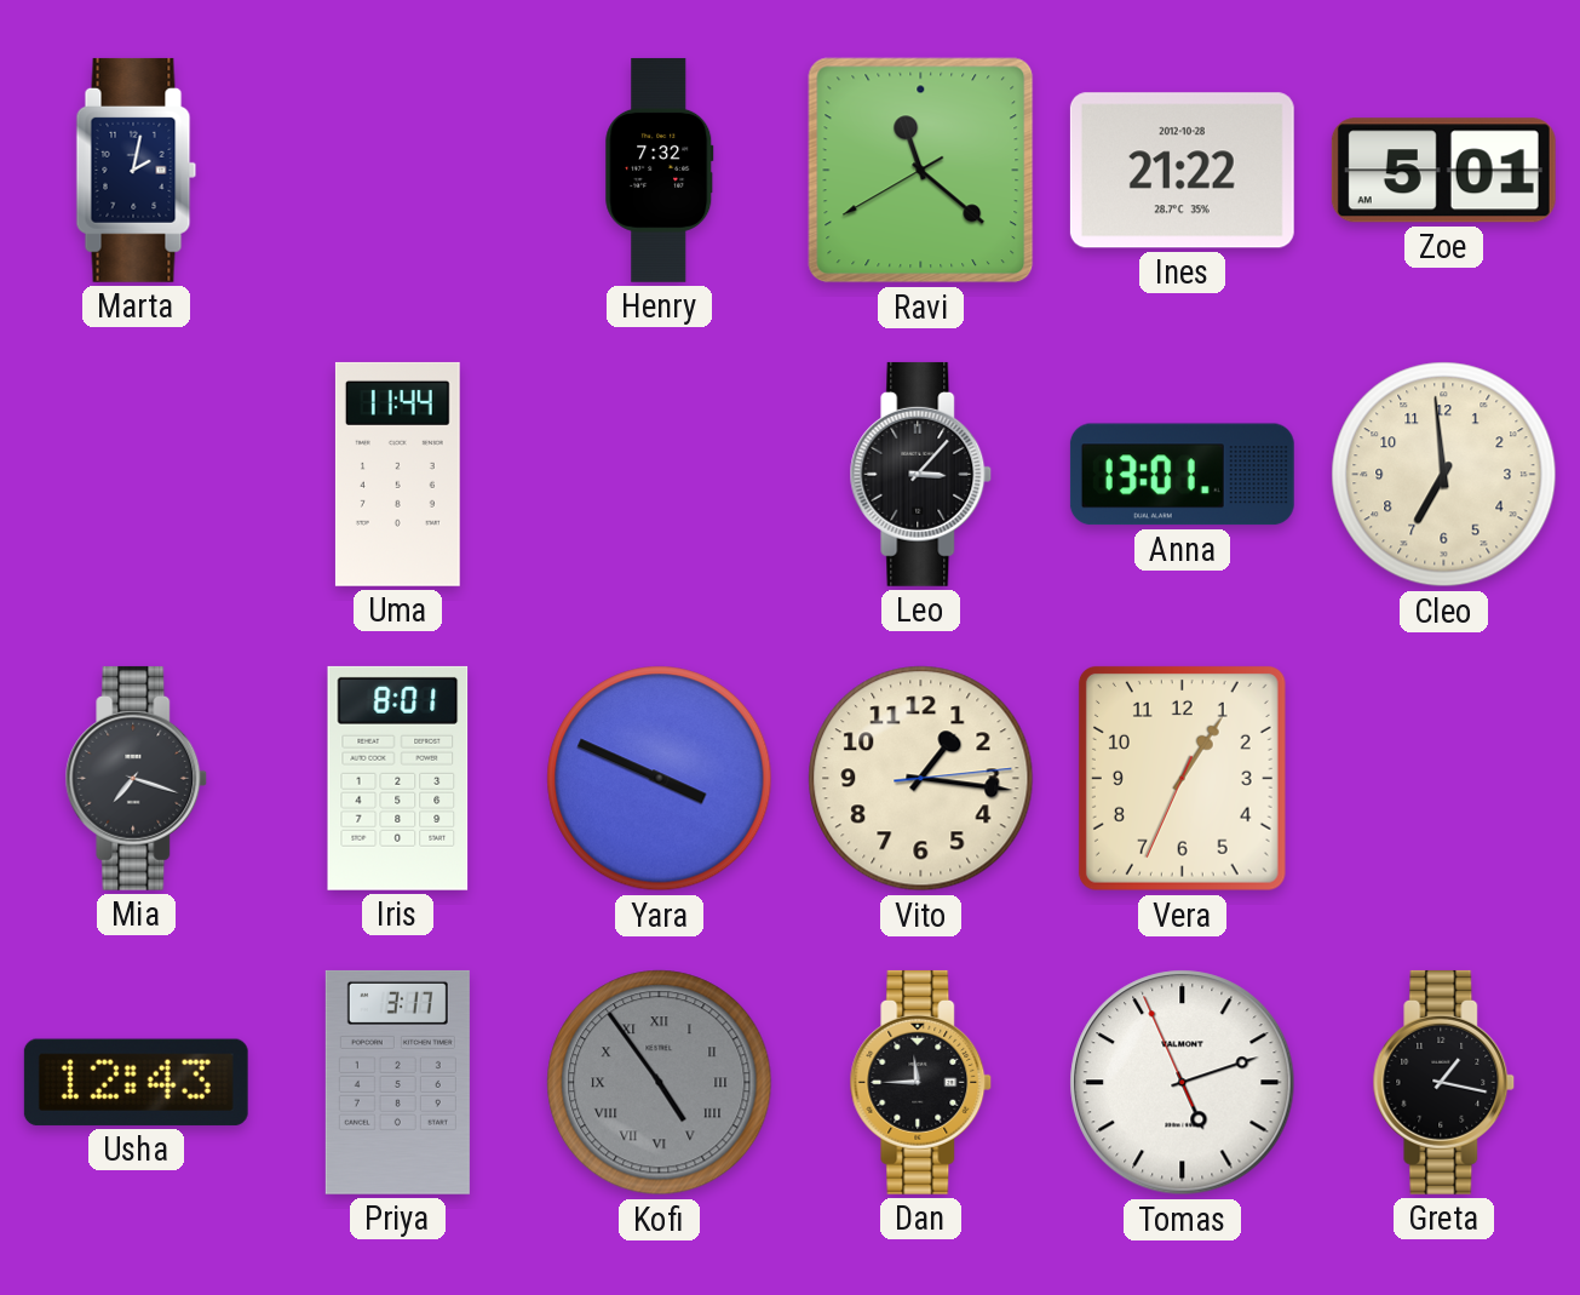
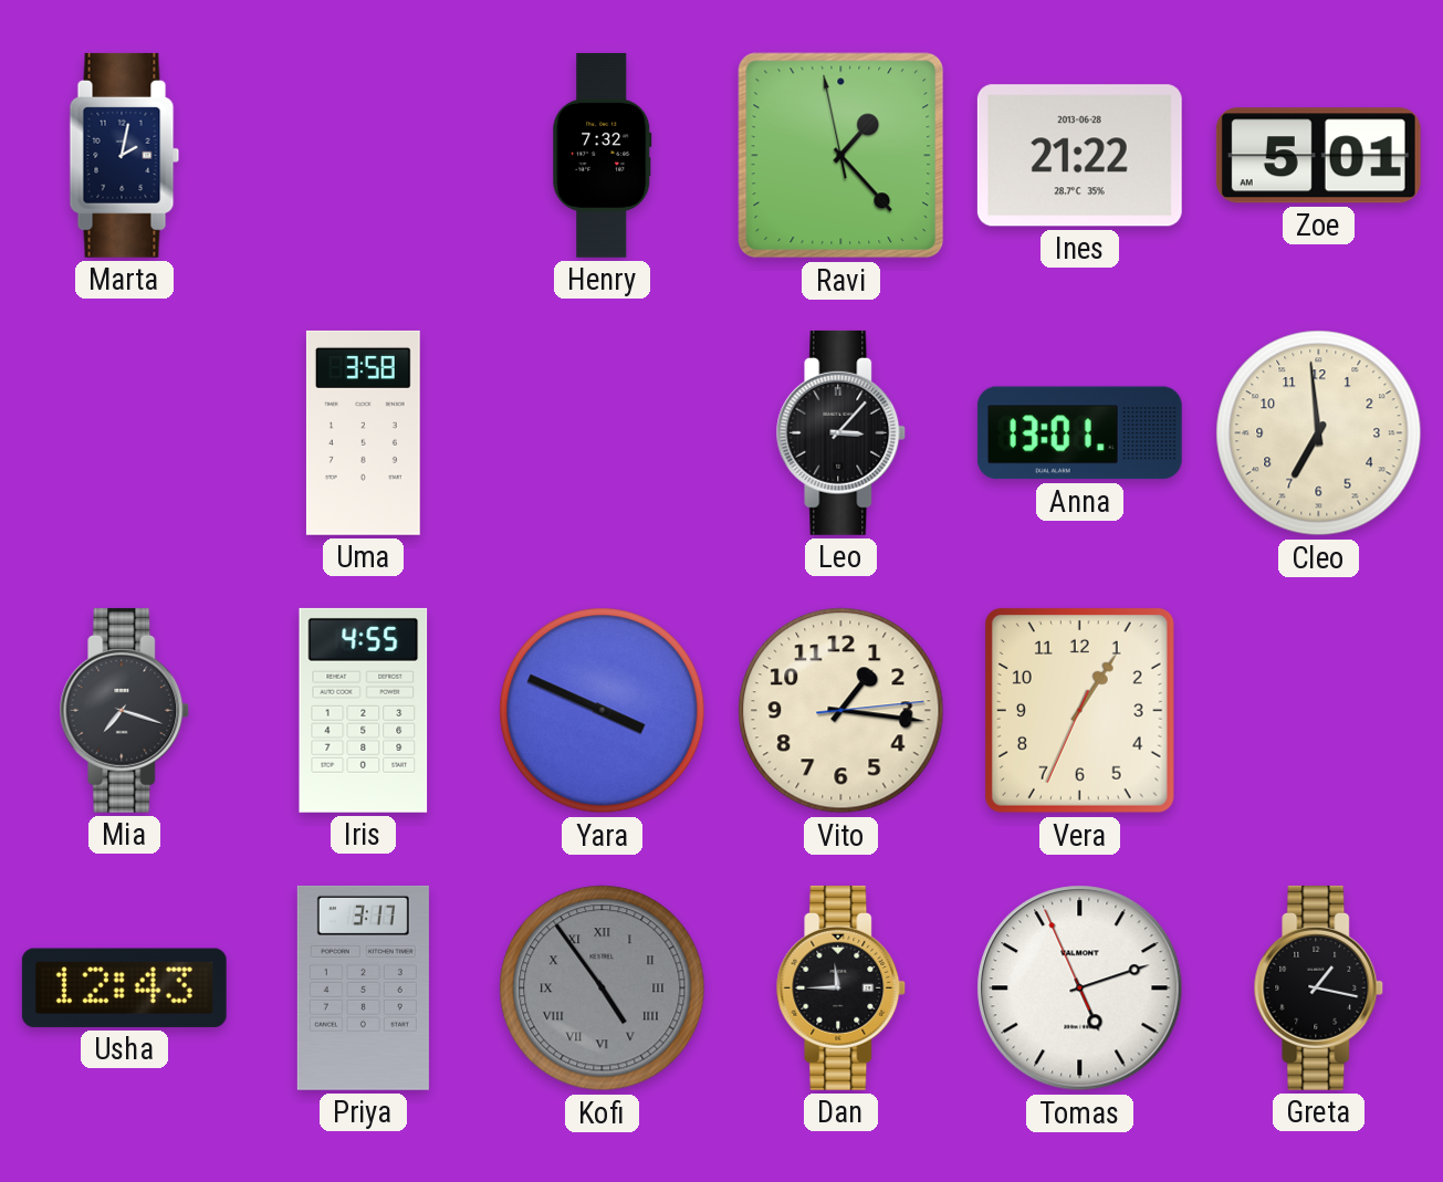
Ravi: 11:21 -> 1:22 (841, 156)
Ines date: 2012-10-28 -> 2013-06-28 (1079, 156)
Uma: 11:44 -> 3:58 (363, 432)
Iris: 8:01 -> 4:55 (364, 710)
